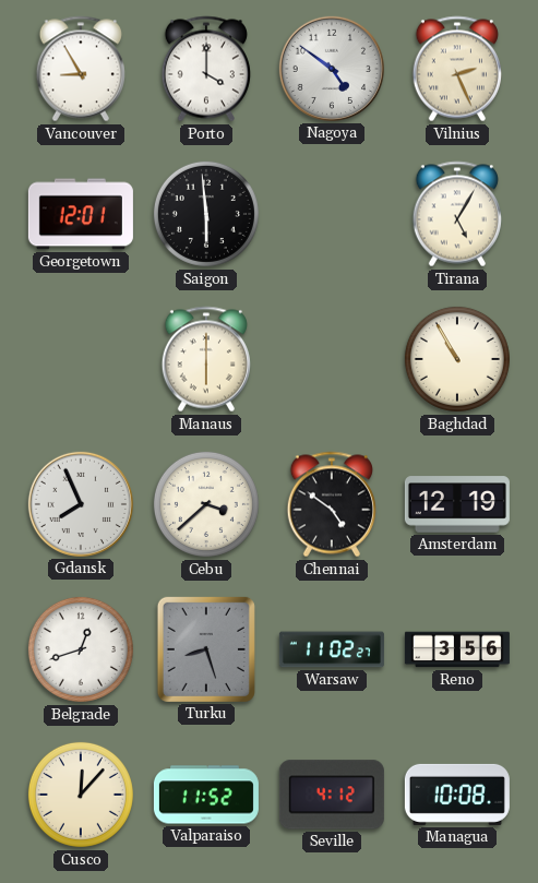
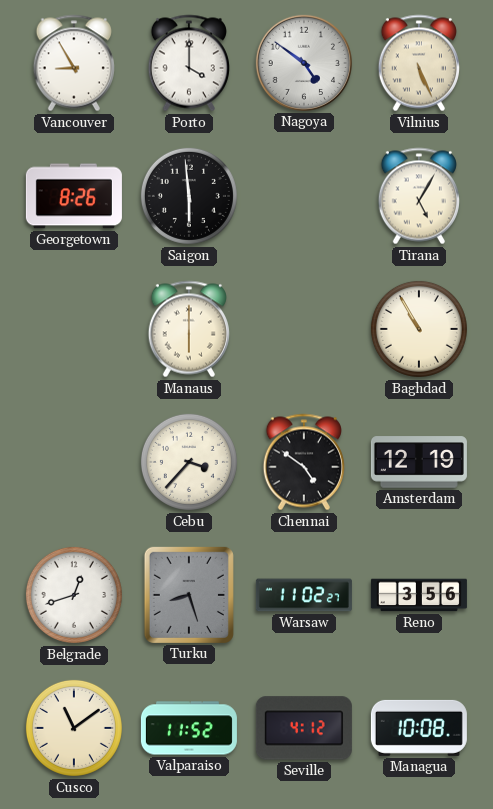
Vilnius: 2:26 -> 5:26 (419, 63)
Georgetown: 12:01 -> 8:26 (74, 196)
Gdansk: 7:56 -> none (81, 504)
Cebu: 3:38 -> 3:37 (189, 462)
Cusco: 12:07 -> 11:09 (74, 728)
